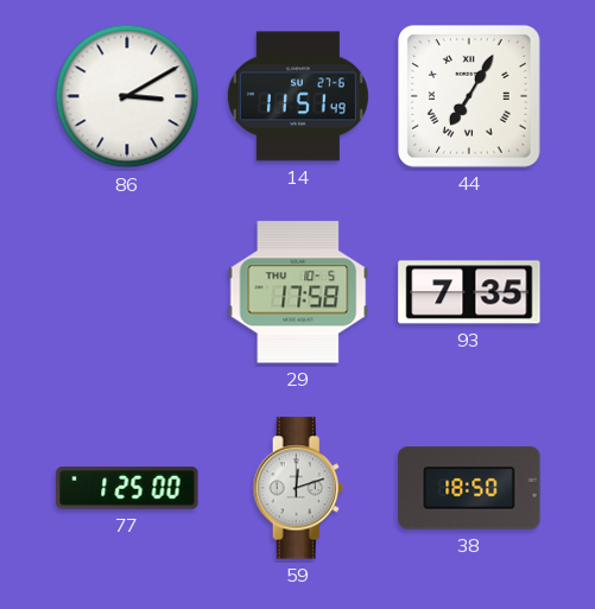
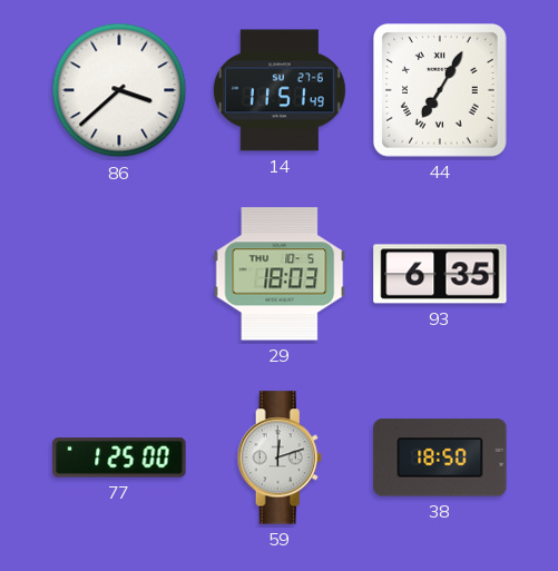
86: 3:10 -> 3:38 (119, 90)
29: 17:58 -> 18:03 (280, 274)
93: 7:35 -> 6:35 (440, 274)
